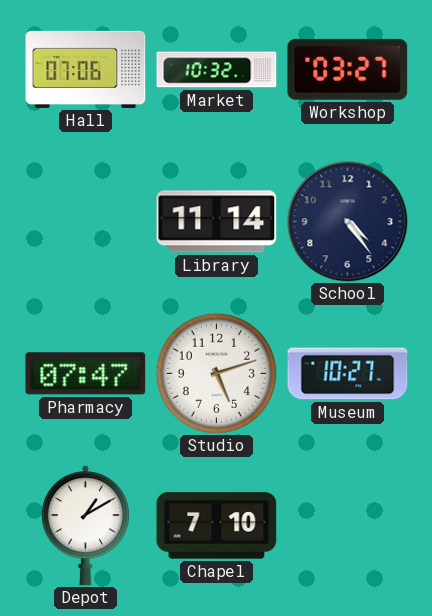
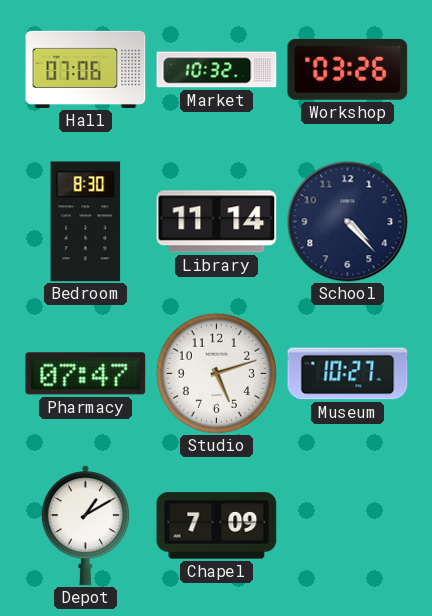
Workshop: 03:27 -> 03:26 (348, 69)
Bedroom: none -> 8:30 (86, 222)
School: 4:24 -> 4:23 (348, 222)
Chapel: 7:10 -> 7:09 (217, 526)
